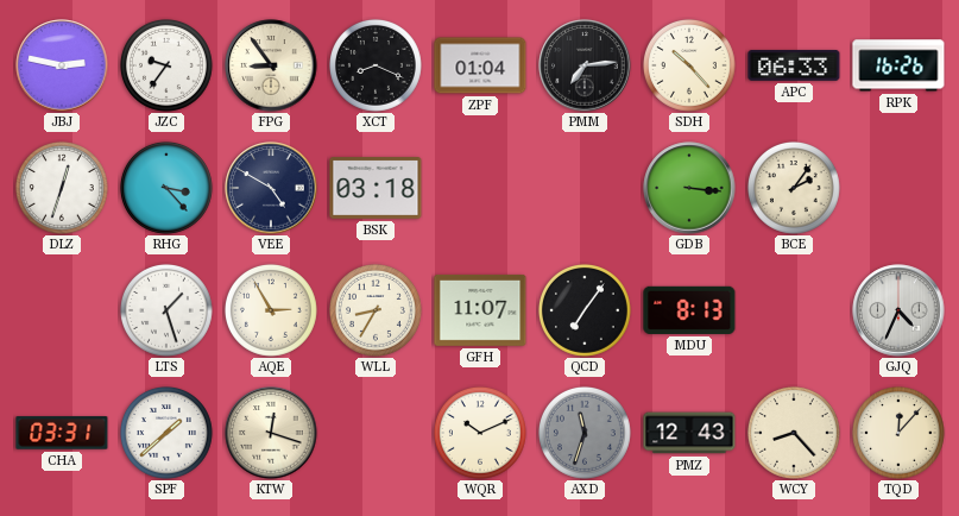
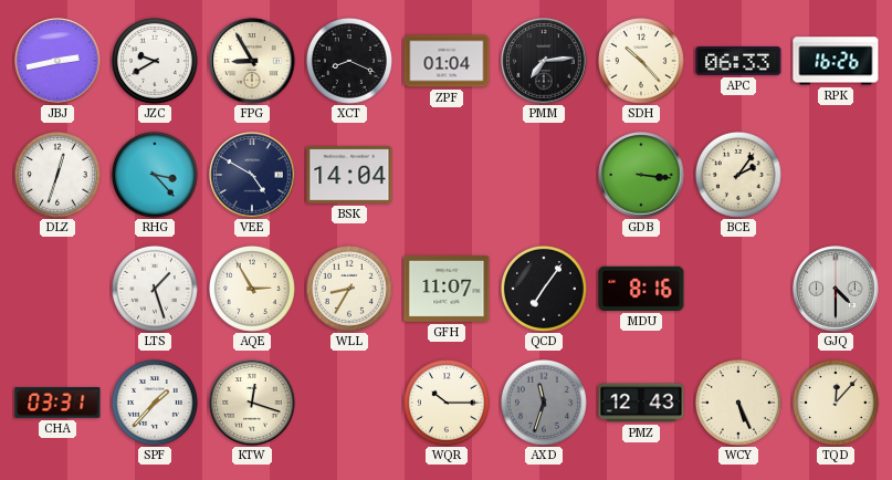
JBJ: 2:47 -> 2:43 (57, 61)
JZC: 9:36 -> 9:40 (155, 61)
FPG: 8:54 -> 8:55 (252, 61)
BSK: 03:18 -> 14:04 (349, 175)
MDU: 8:13 -> 8:16 (641, 289)
GJQ: 4:34 -> 4:30 (836, 289)
SPF: 1:38 -> 1:37 (155, 403)
WQR: 10:11 -> 10:15 (447, 403)
WCY: 8:23 -> 5:26 (738, 403)
